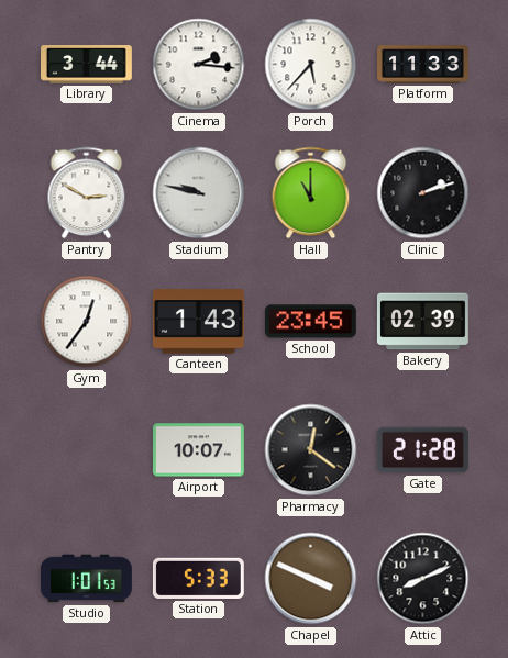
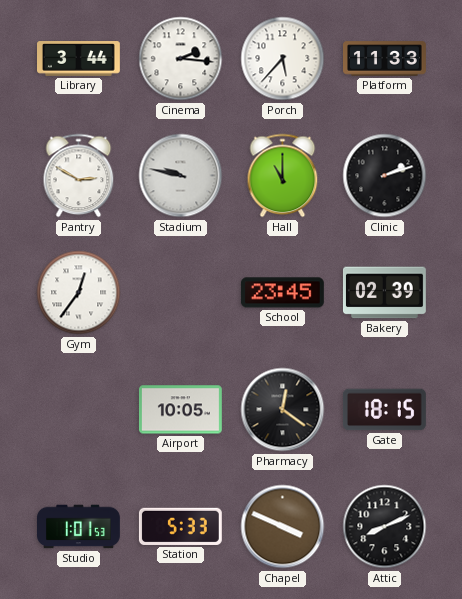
Canteen: 1:43 -> none (198, 322)
Airport: 10:07 -> 10:05 (180, 410)
Gate: 21:28 -> 18:15 (384, 410)
